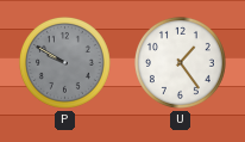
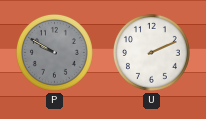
U: 1:24 -> 2:11 (151, 52)
